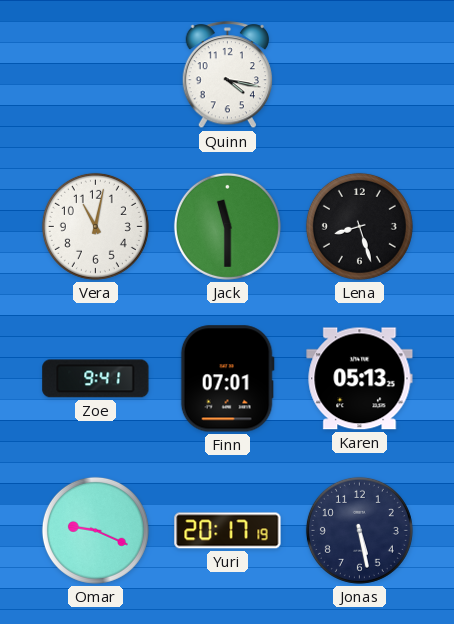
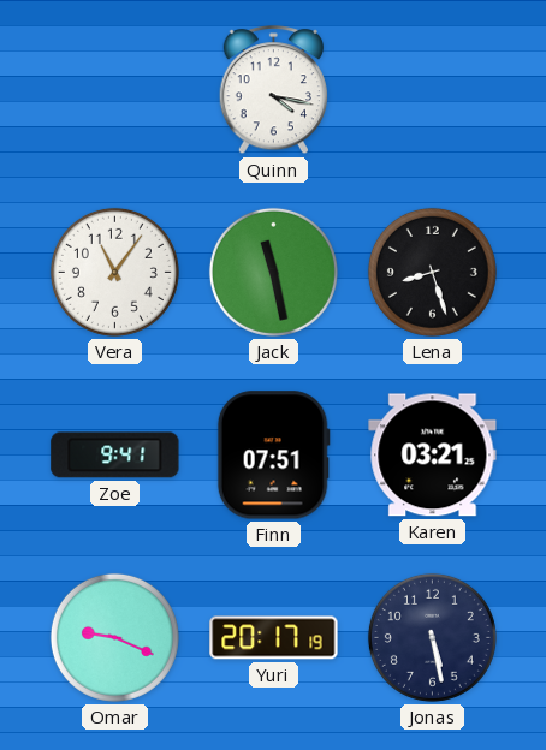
Vera: 11:02 -> 11:06 (114, 272)
Jack: 11:30 -> 11:28 (273, 272)
Finn: 07:01 -> 07:51 (273, 456)
Karen: 05:13 -> 03:21 (433, 456)
